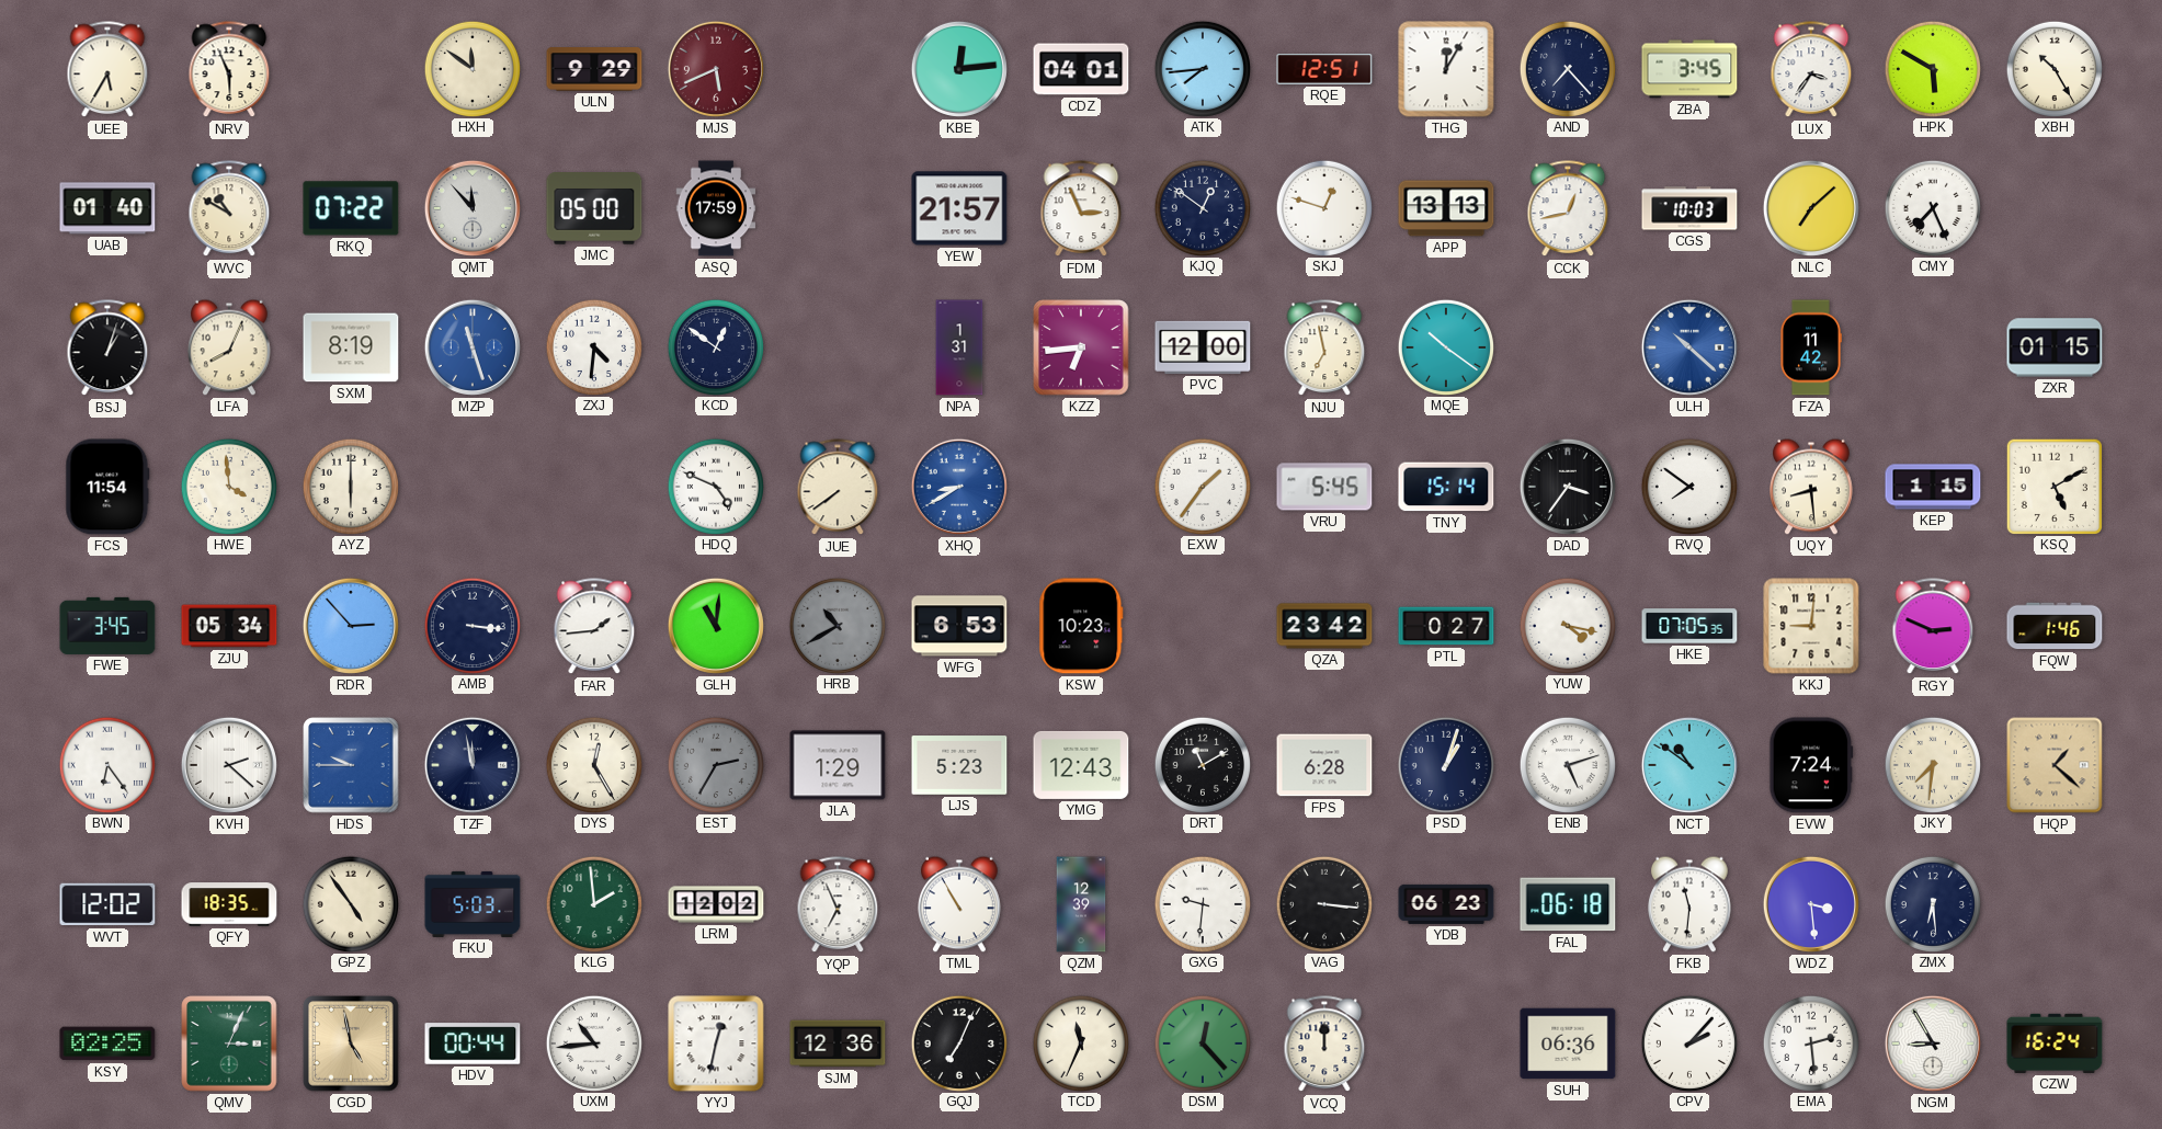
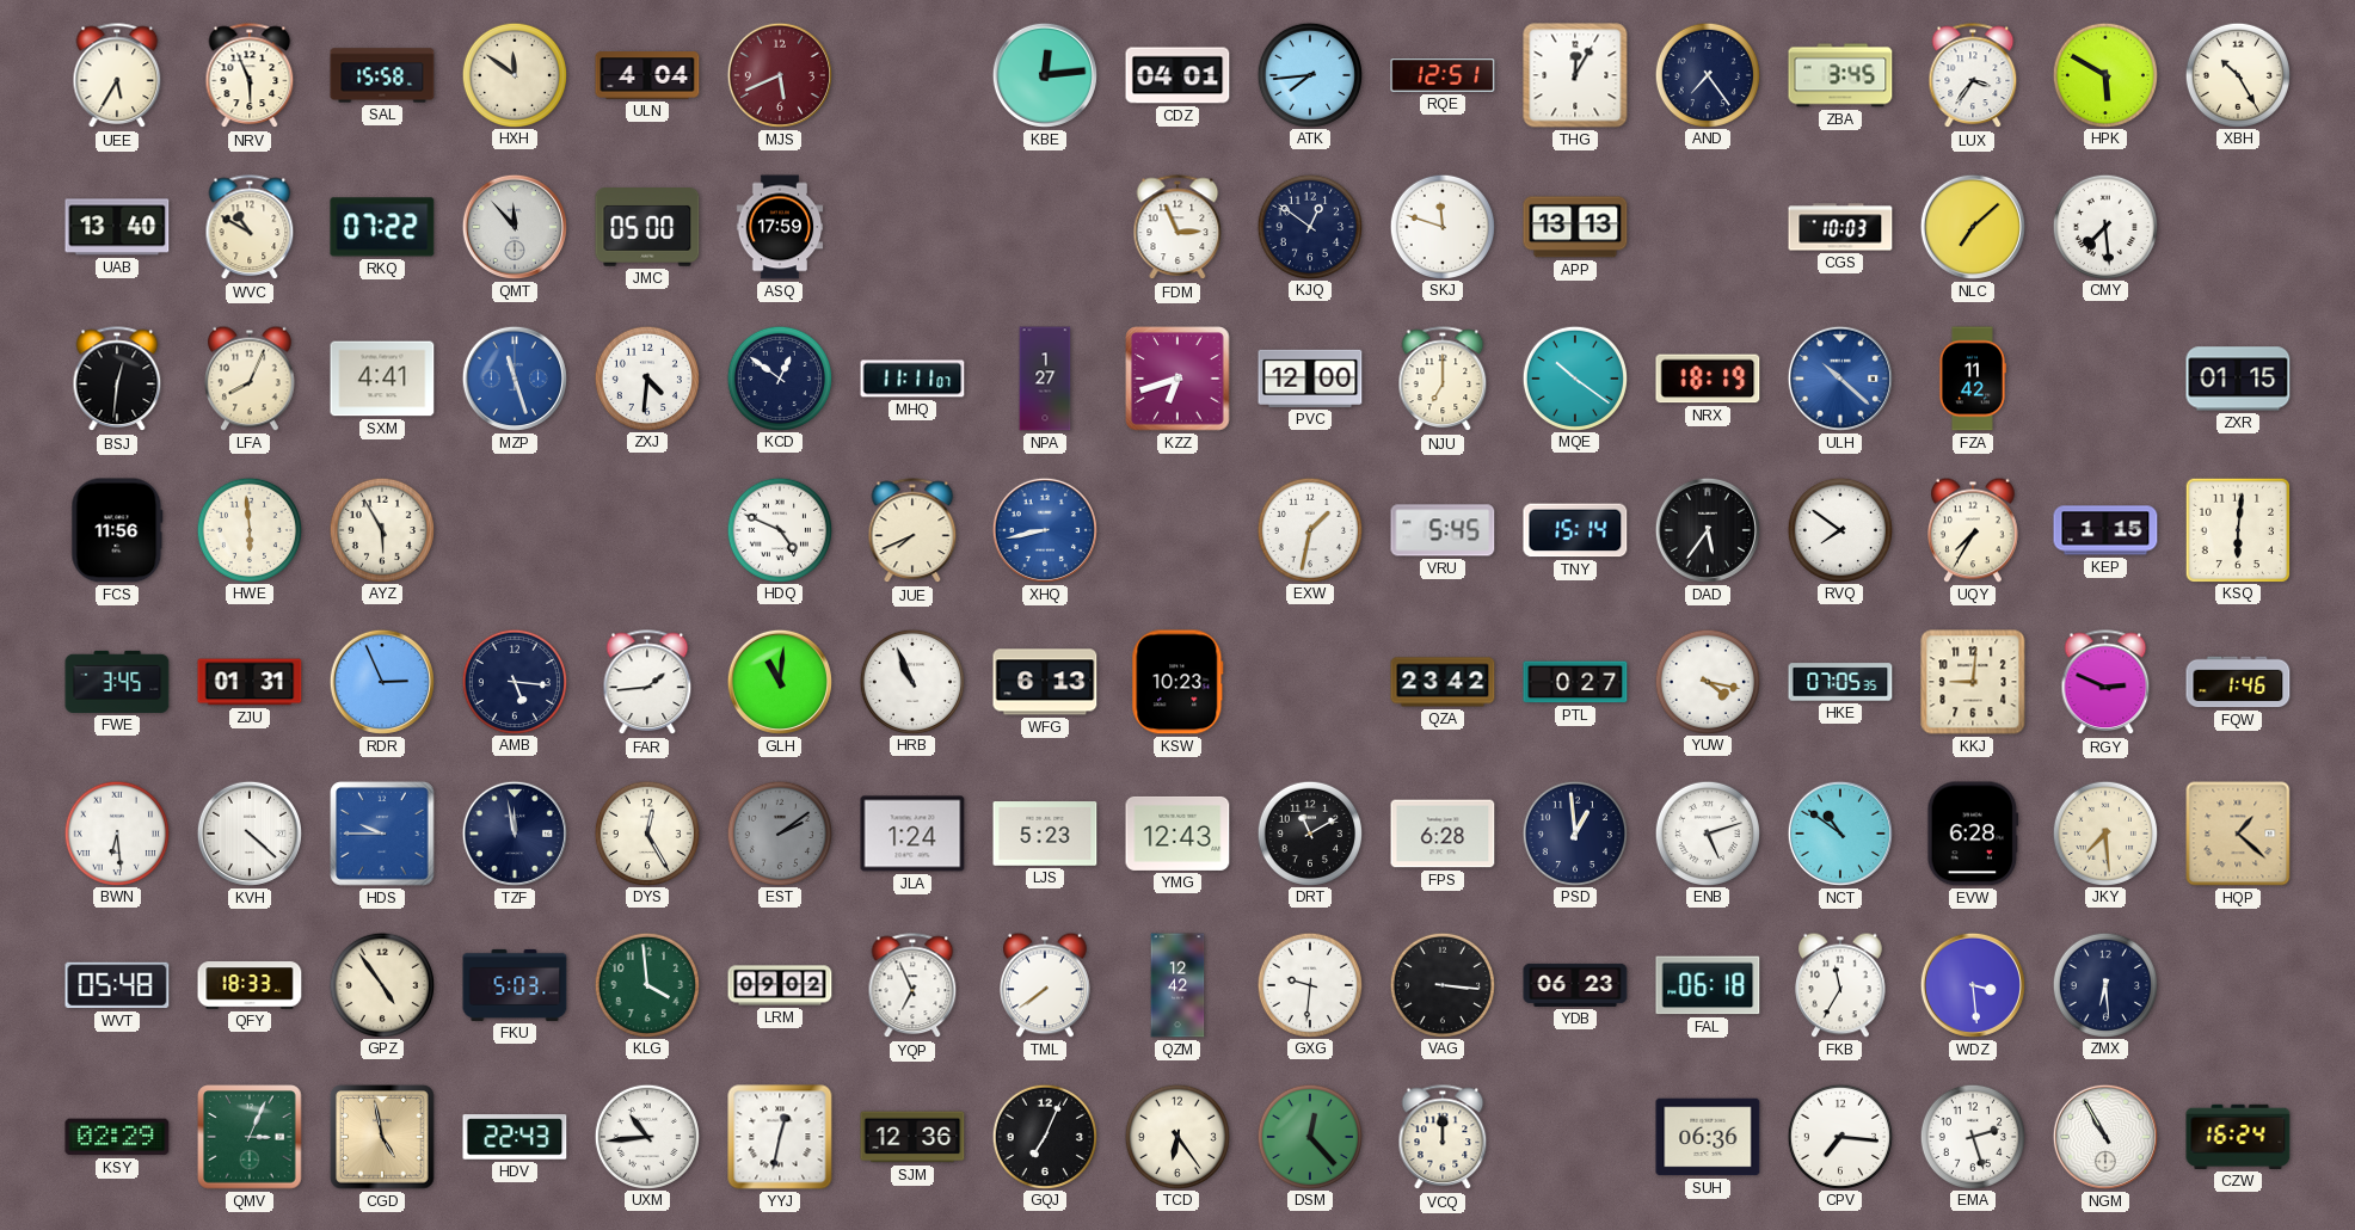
SAL: none -> 15:58 (382, 75)
ULN: 9:29 -> 4:04 (647, 75)
AND: 7:23 -> 7:24 (1707, 74)
UAB: 01:40 -> 13:40 (117, 227)
YEW: 21:57 -> none (959, 208)
SKJ: 12:48 -> 11:48 (1441, 226)
CCK: 12:43 -> none (1568, 209)
CMY: 7:26 -> 7:29 (2104, 226)
BSJ: 1:03 -> 12:31 (117, 380)
SXM: 8:19 -> 4:41 (382, 379)
MHQ: none -> 11:11 (912, 379)
NPA: 1:31 -> 1:27 (1045, 379)
KZZ: 6:44 -> 6:42 (1177, 379)
NJU: 6:58 -> 7:00 (1443, 380)
NRX: none -> 18:19 (1708, 379)
FCS: 11:54 -> 11:56 (117, 530)
HWE: 3:59 -> 5:59 (248, 529)
AYZ: 6:00 -> 5:55 (381, 529)
JUE: 7:39 -> 7:41 (912, 531)
XHQ: 8:40 -> 8:43 (1045, 530)
EXW: 1:36 -> 1:32 (1309, 529)
DAD: 3:36 -> 5:36 (1708, 530)
UQY: 8:29 -> 7:35 (1974, 530)
KSQ: 5:10 -> 6:01 (2237, 529)
ZJU: 05:34 -> 01:31 (250, 682)
RDR: 2:53 -> 2:56 (382, 682)
AMB: 3:16 -> 5:16 (514, 681)
HRB: 10:40 -> 10:56 (911, 681)
HRB dial: grey -> white (911, 681)
WFG: 6:53 -> 6:13 (1045, 682)
BWN: 6:24 -> 6:29 (116, 832)
KVH: 2:22 -> 4:22 (250, 834)
EST: 2:35 -> 2:09 (779, 832)
JLA: 1:29 -> 1:24 (912, 834)
PSD: 1:03 -> 12:59 (1574, 832)
EVW: 7:24 -> 6:28 (1973, 834)
JKY: 7:31 -> 7:29 (2104, 832)
WVT: 12:02 -> 05:48 (117, 985)
QFY: 18:35 -> 18:33 (250, 985)
KLG: 1:59 -> 3:59 (646, 984)
LRM: 12:02 -> 09:02 (780, 985)
TML: 10:55 -> 7:39 (1046, 985)
QZM: 12:39 -> 12:42 (1177, 985)
FKB: 11:31 -> 11:35 (1841, 985)
KSY: 02:25 -> 02:29 (117, 1137)
HDV: 00:44 -> 22:43 (515, 1137)
TCD: 11:34 -> 6:24 (1176, 1136)
CPV: 2:07 -> 7:16 (1839, 1136)
EMA: 2:29 -> 2:27 (1972, 1136)
NGM: 8:55 -> 10:55 (2105, 1137)
